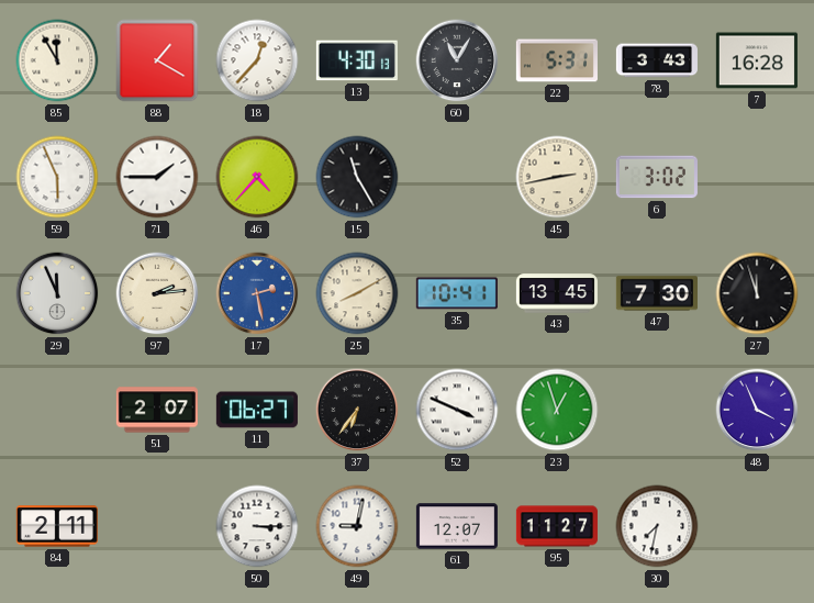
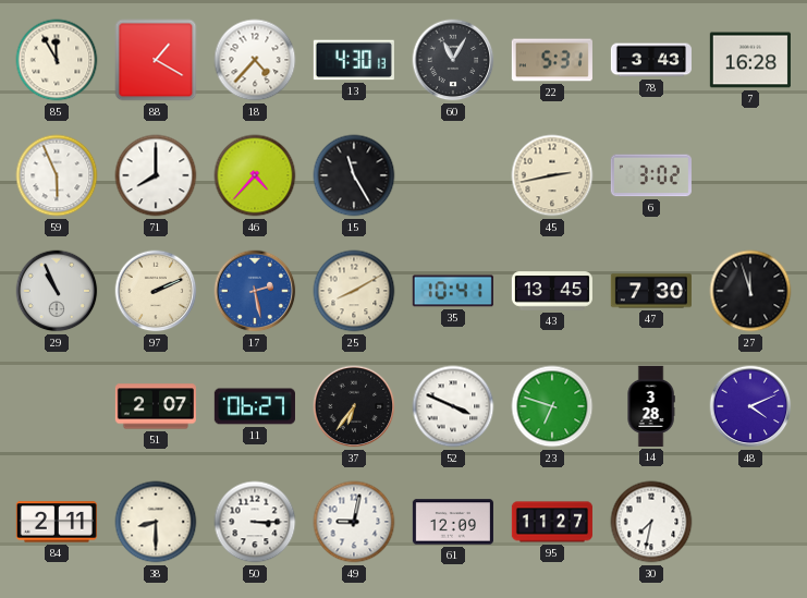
18: 12:37 -> 4:37 (255, 60)
71: 1:45 -> 8:00 (156, 175)
29: 11:56 -> 10:56 (57, 291)
97: 2:14 -> 2:11 (156, 291)
23: 12:57 -> 6:48 (552, 406)
14: none -> 3:28 (651, 406)
48: 3:56 -> 4:11 (750, 406)
38: none -> 8:30 (156, 522)
61: 12:07 -> 12:09 (453, 522)
